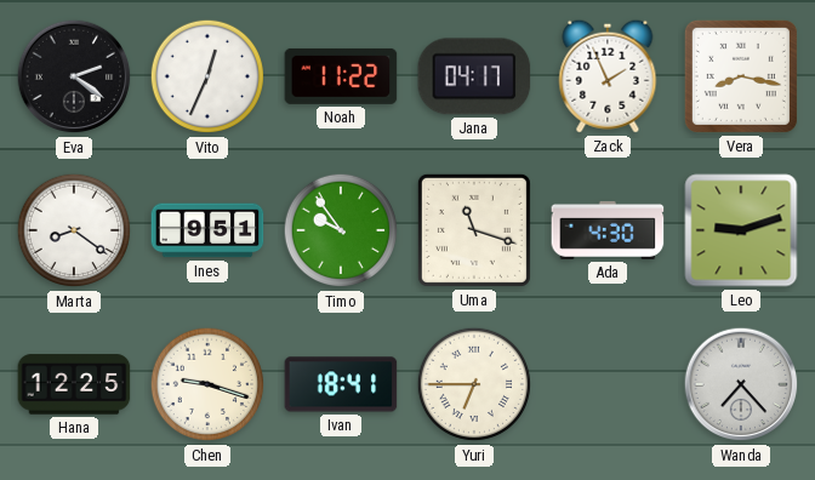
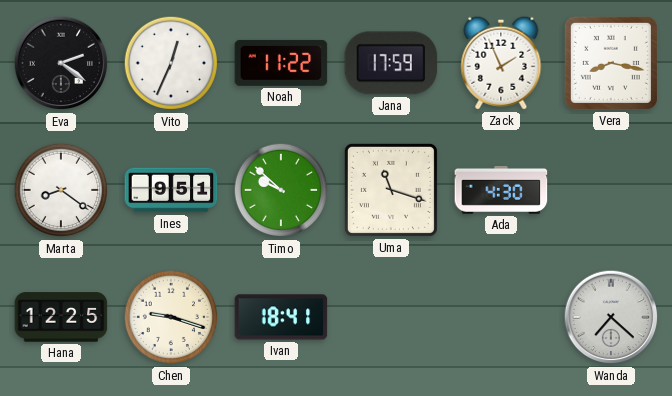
Jana: 04:17 -> 17:59 (391, 63)
Timo: 9:54 -> 9:52 (281, 190)
Leo: 9:12 -> none (741, 230)
Yuri: 6:45 -> none (474, 384)
Wanda: 7:23 -> 7:22 (611, 317)
